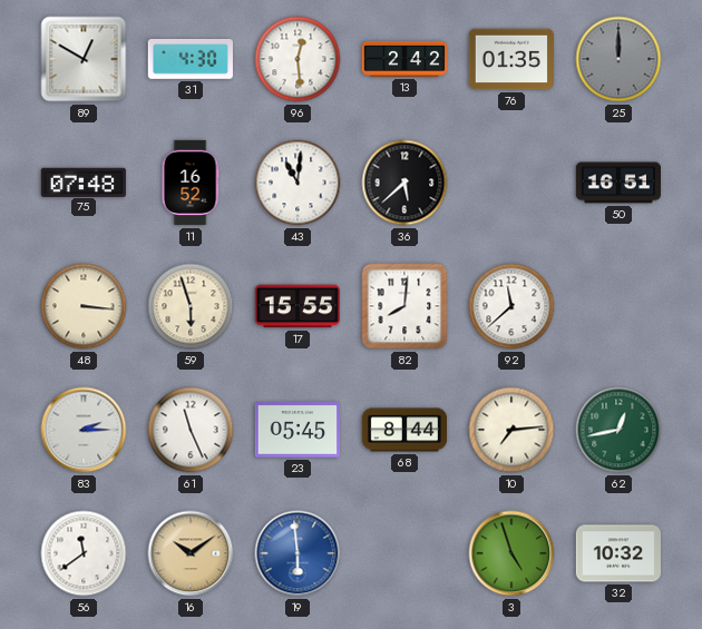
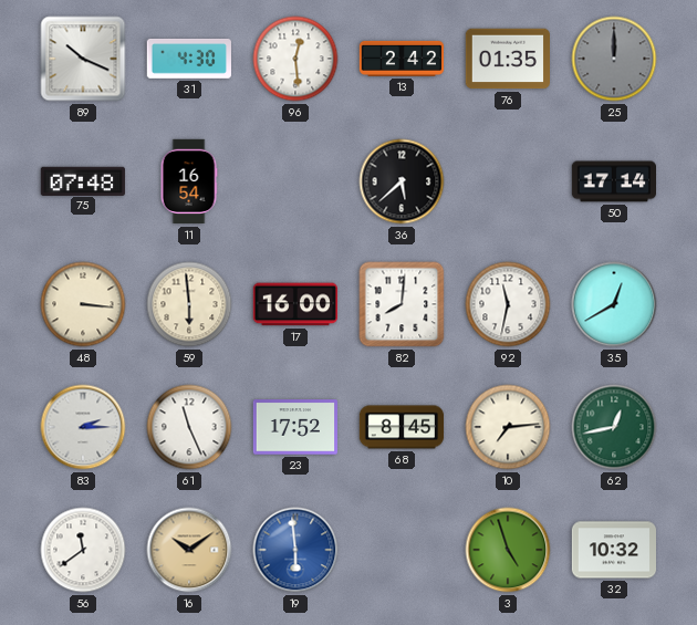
89: 12:50 -> 10:19 (83, 59)
11: 16:52 -> 16:54 (189, 181)
43: 11:01 -> none (298, 183)
50: 16:51 -> 17:14 (614, 181)
59: 5:57 -> 5:59 (189, 304)
17: 15:55 -> 16:00 (294, 304)
92: 11:38 -> 11:32 (508, 304)
35: none -> 12:40 (614, 304)
23: 05:45 -> 17:52 (294, 427)
68: 8:44 -> 8:45 (402, 427)
